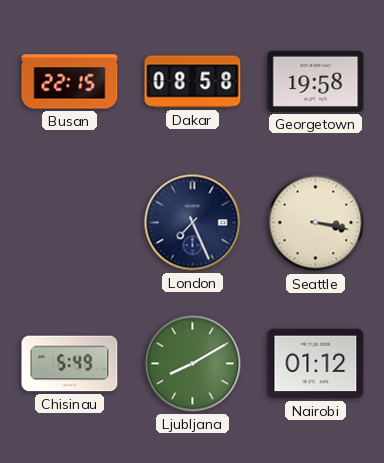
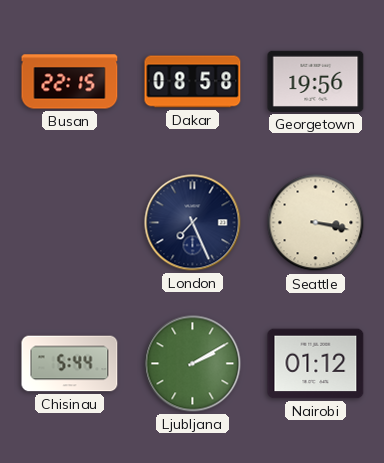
Georgetown: 19:58 -> 19:56 (316, 81)
Chisinau: 5:49 -> 5:44 (70, 364)
Ljubljana: 8:10 -> 2:10 (193, 364)
